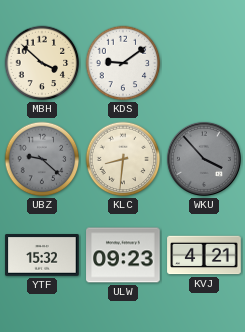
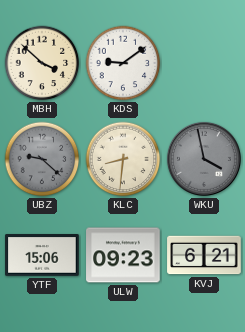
WKU: 3:53 -> 3:58 (204, 159)
YTF: 15:32 -> 15:06 (42, 255)
KVJ: 4:21 -> 6:21 (204, 255)
